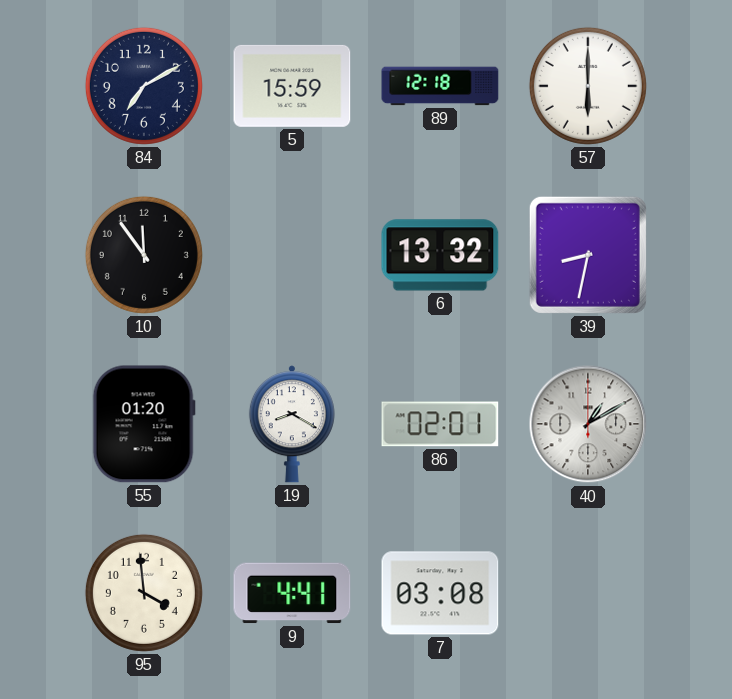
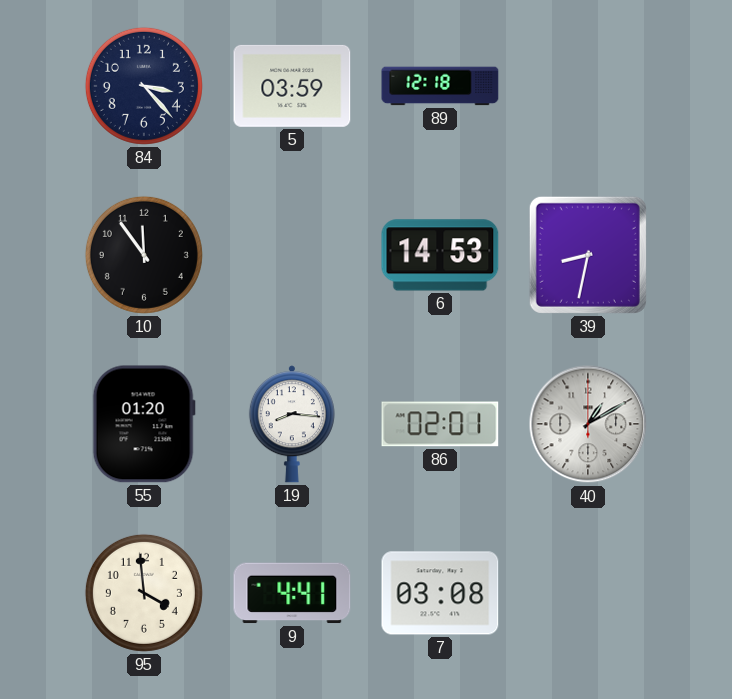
84: 7:10 -> 3:23 (144, 86)
5: 15:59 -> 03:59 (292, 86)
57: 6:00 -> none (588, 86)
6: 13:32 -> 14:53 (440, 255)
19: 8:20 -> 8:16 (292, 424)
